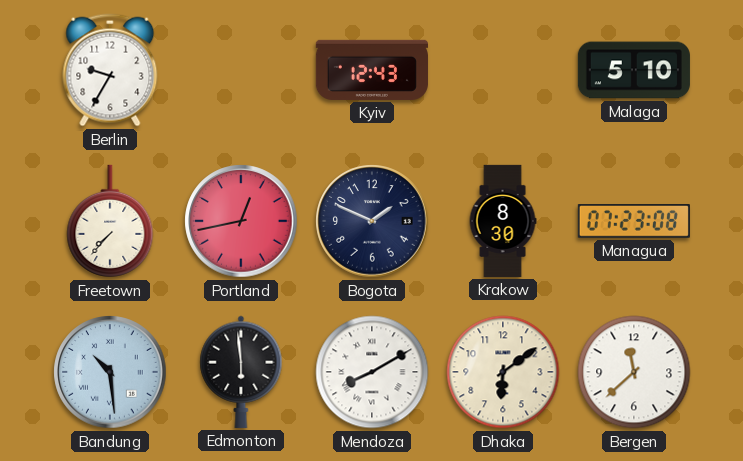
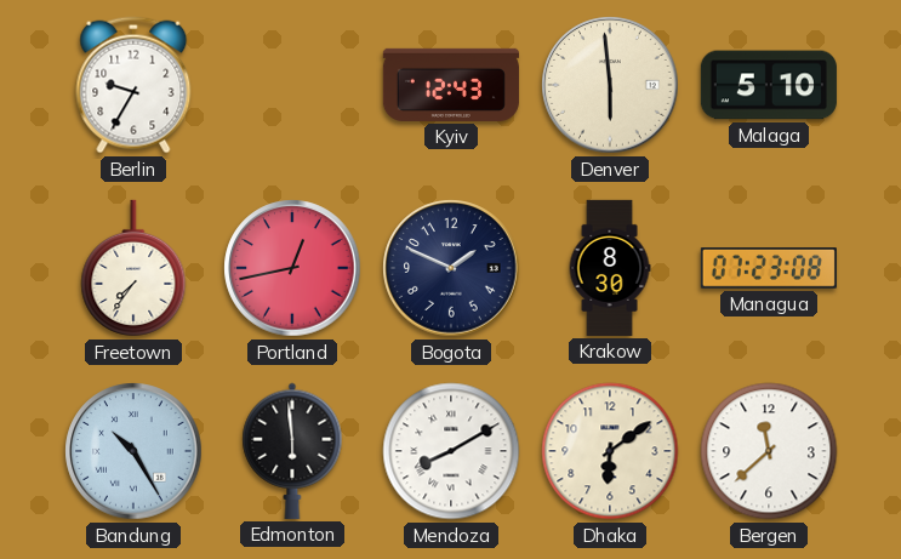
Denver: none -> 5:59 (610, 85)
Freetown: 7:37 -> 7:36 (133, 268)
Bandung: 10:29 -> 10:25 (133, 451)
